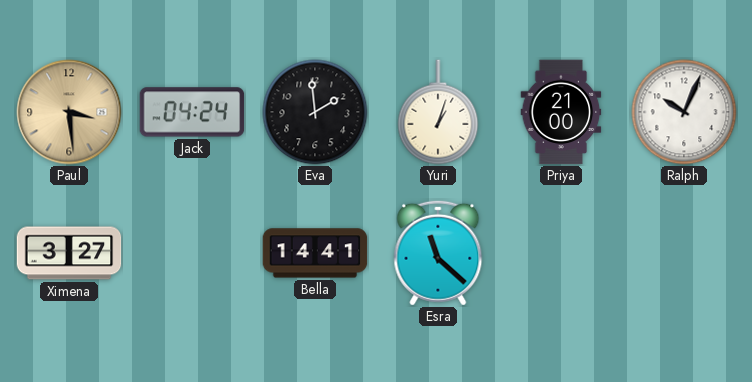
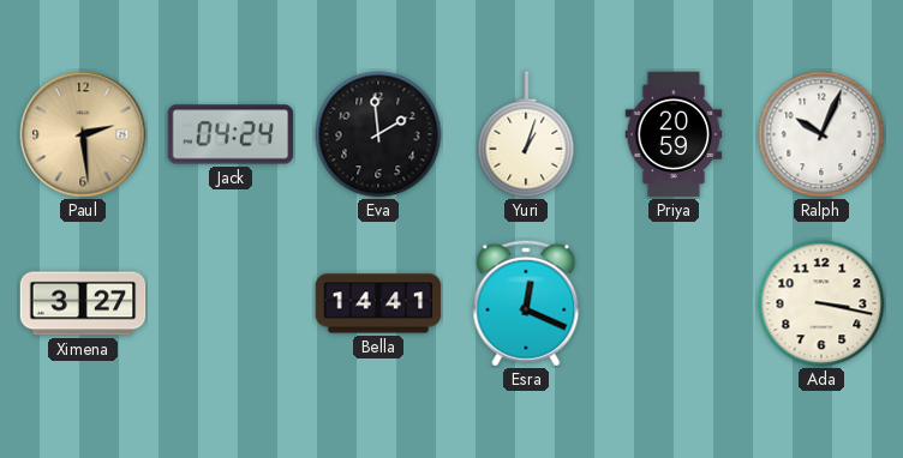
Paul: 3:29 -> 2:29 (83, 134)
Priya: 21:00 -> 20:59 (674, 134)
Esra: 11:22 -> 12:19 (526, 303)
Ada: none -> 3:17 (821, 303)
